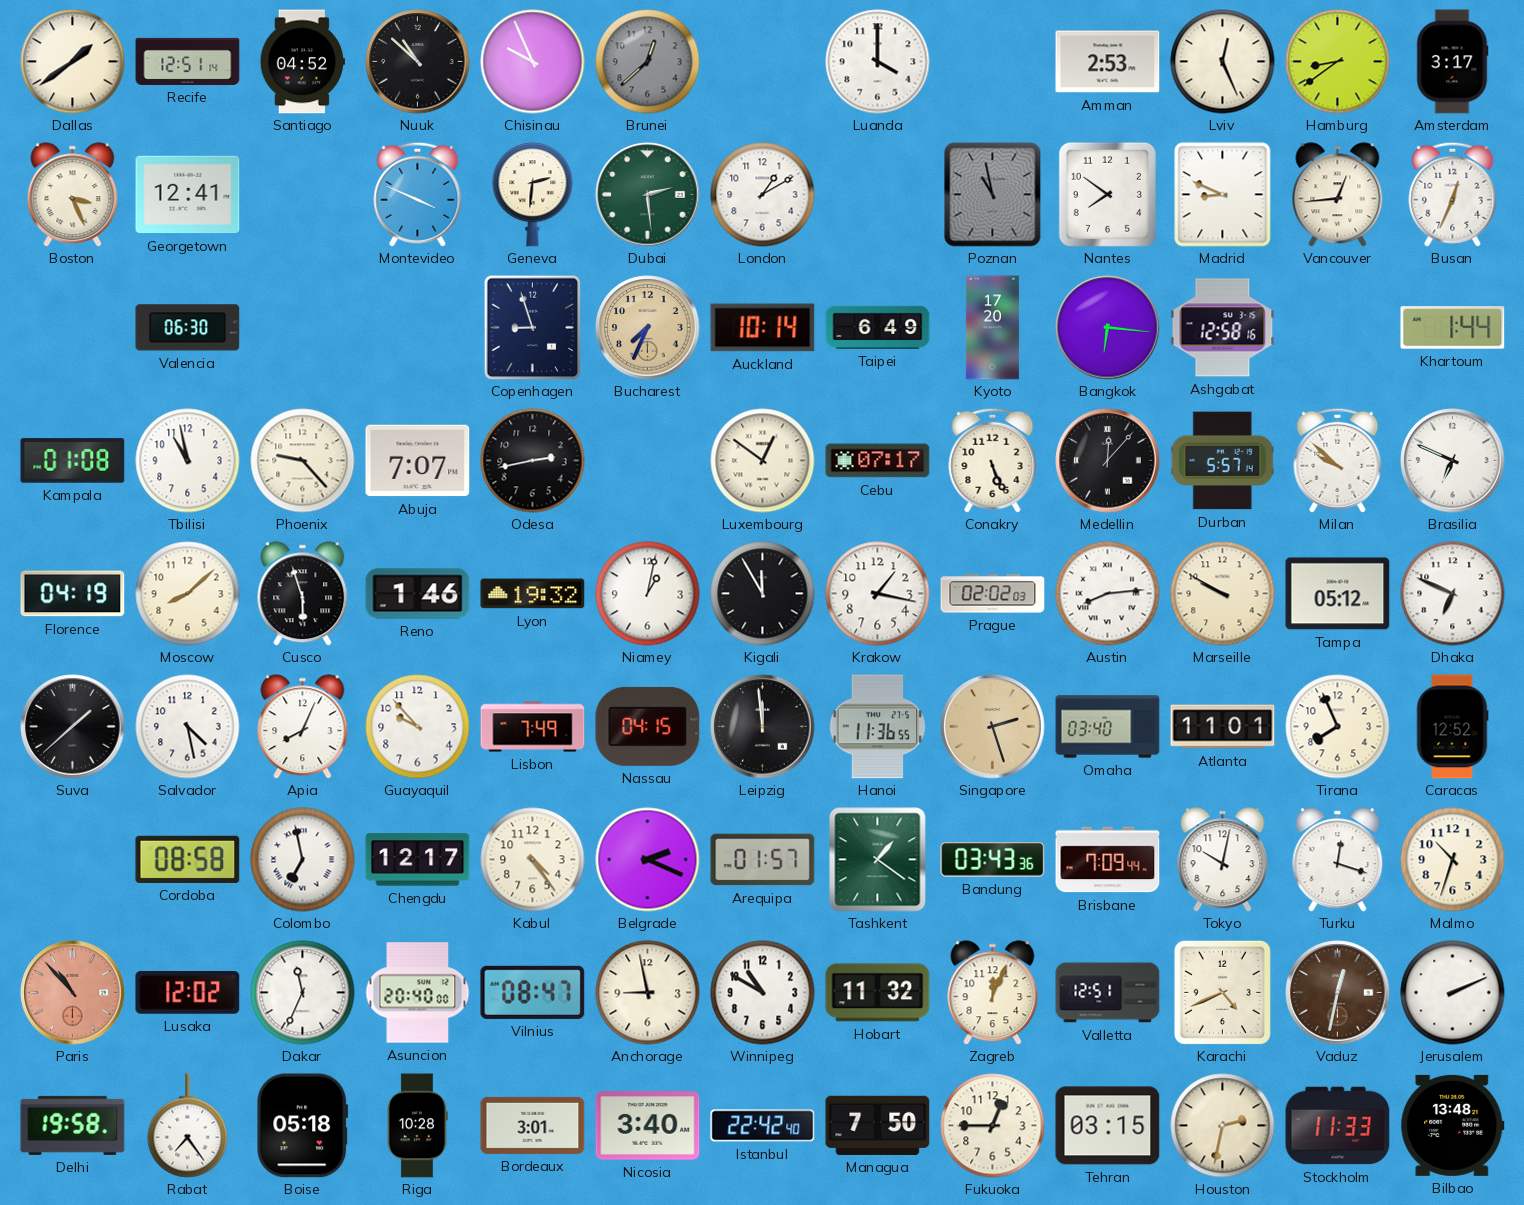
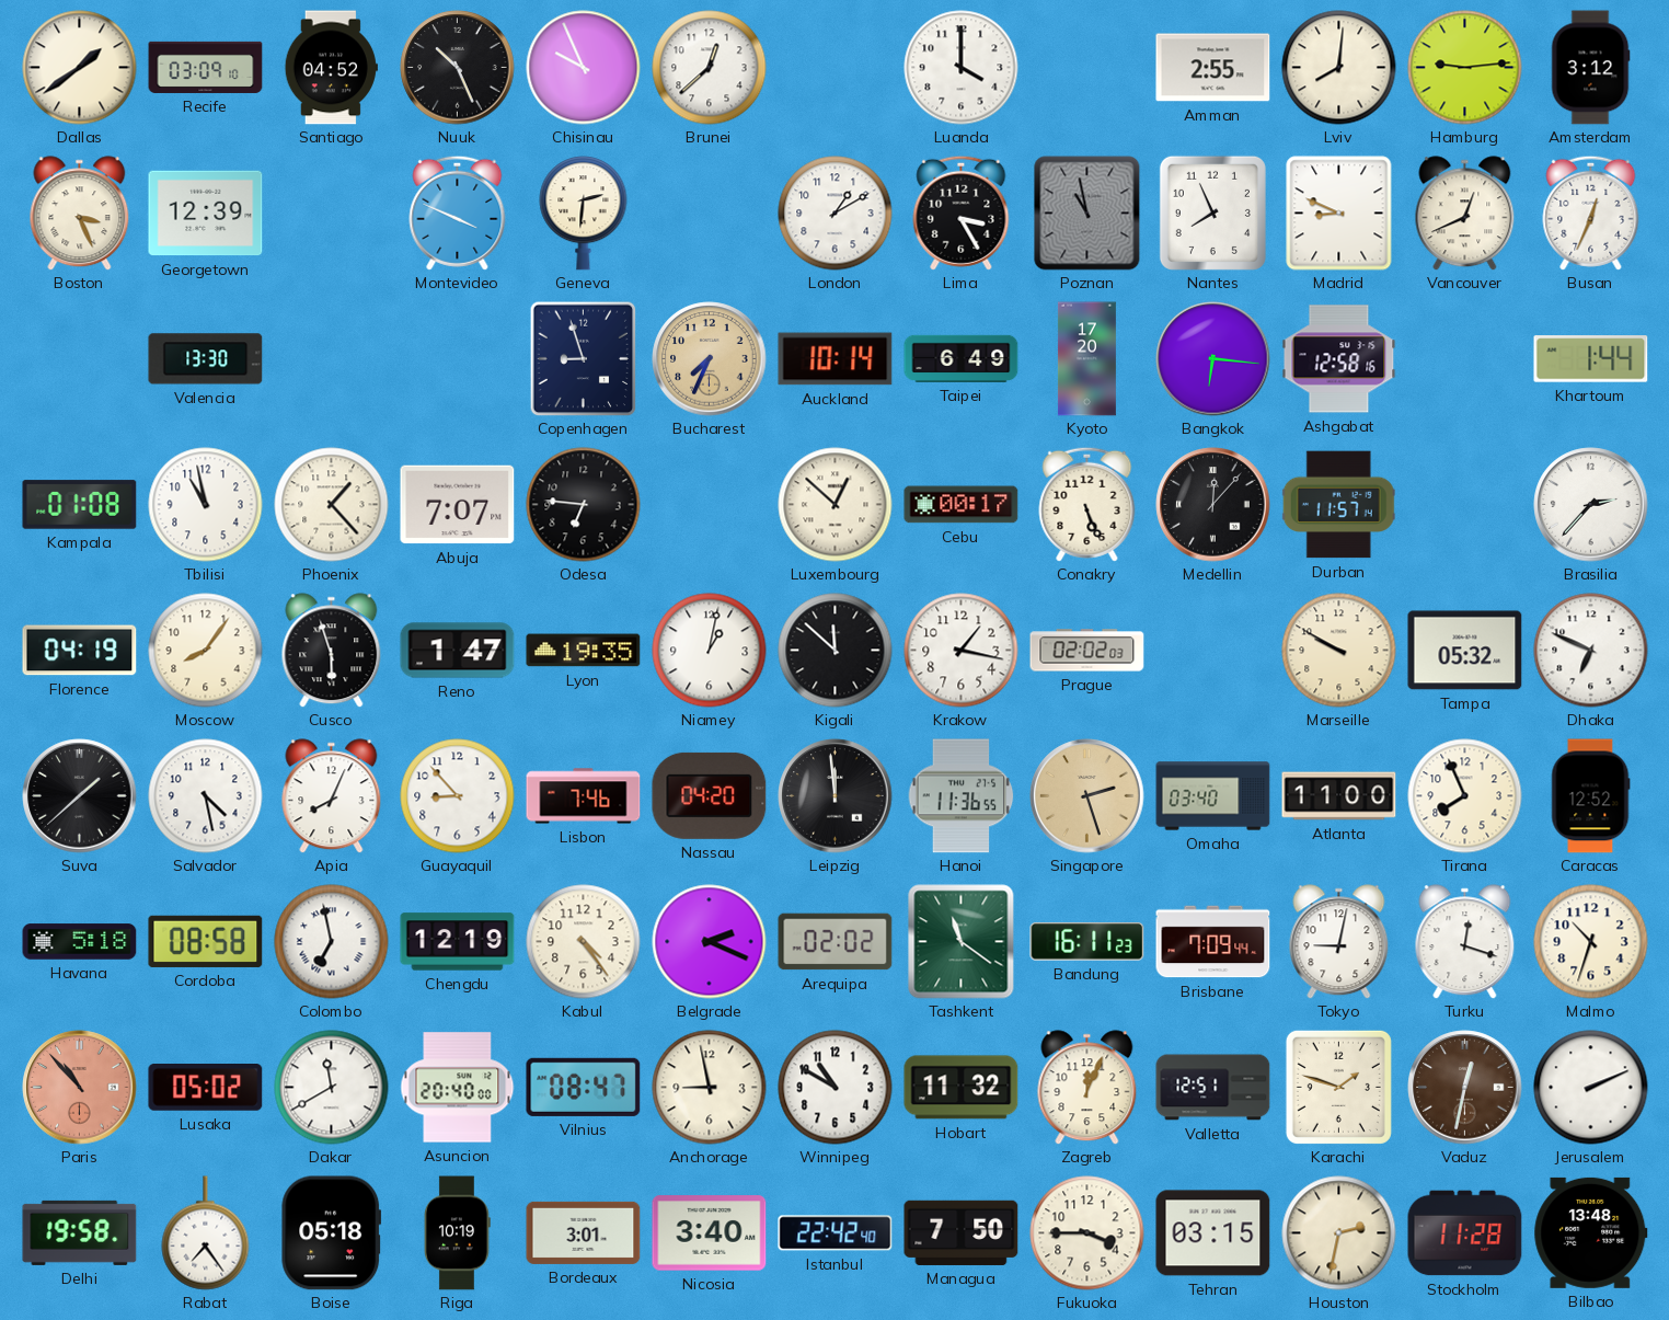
Recife: 12:51 -> 03:09 (206, 67)
Nuuk: 10:52 -> 10:26 (458, 68)
Brunei dial: grey -> white (710, 68)
Amman: 2:53 -> 2:55 (1213, 68)
Lviv: 12:26 -> 8:01 (1339, 68)
Hamburg: 8:39 -> 9:14 (1465, 68)
Amsterdam: 3:17 -> 3:12 (1590, 68)
Georgetown: 12:41 -> 12:39 (206, 214)
Dubai: 2:29 -> none (648, 195)
Lima: none -> 3:25 (962, 213)
Nantes: 7:51 -> 7:56 (1212, 213)
Vancouver: 12:44 -> 12:41 (1465, 214)
Valencia: 06:30 -> 13:30 (206, 359)
Phoenix: 9:23 -> 1:23 (332, 505)
Odesa: 2:43 -> 6:46 (584, 505)
Luxembourg: 12:51 -> 12:52 (836, 505)
Cebu: 07:17 -> 00:17 (962, 505)
Durban: 5:57 -> 11:57 (1338, 505)
Milan: 9:52 -> none (1338, 460)
Brasilia: 6:49 -> 2:37 (1591, 505)
Moscow: 8:08 -> 8:06 (206, 651)
Reno: 1:46 -> 1:47 (458, 651)
Lyon: 19:32 -> 19:35 (584, 651)
Kigali: 11:55 -> 11:52 (836, 651)
Austin: 8:14 -> none (1108, 594)
Tampa: 05:12 -> 05:32 (1465, 651)
Guayaquil: 9:53 -> 8:53 (458, 796)
Lisbon: 7:49 -> 7:46 (584, 796)
Nassau: 04:15 -> 04:20 (710, 795)
Atlanta: 11:01 -> 11:00 (1339, 796)
Havana: none -> 5:18 (80, 942)
Chengdu: 12:17 -> 12:19 (458, 942)
Arequipa: 01:57 -> 02:02 (836, 942)
Tashkent: 1:21 -> 11:21 (962, 942)
Bandung: 03:43 -> 16:11 (1087, 942)
Tokyo: 10:02 -> 9:02 (1339, 942)
Lusaka: 12:02 -> 05:02 (206, 1088)
Dakar: 11:34 -> 11:40 (332, 1088)
Karachi: 4:41 -> 1:48 (1338, 1087)
Riga: 10:28 -> 10:19 (458, 1233)
Fukuoka: 12:45 -> 3:45 (1087, 1233)
Stockholm: 11:33 -> 11:28 (1465, 1233)
